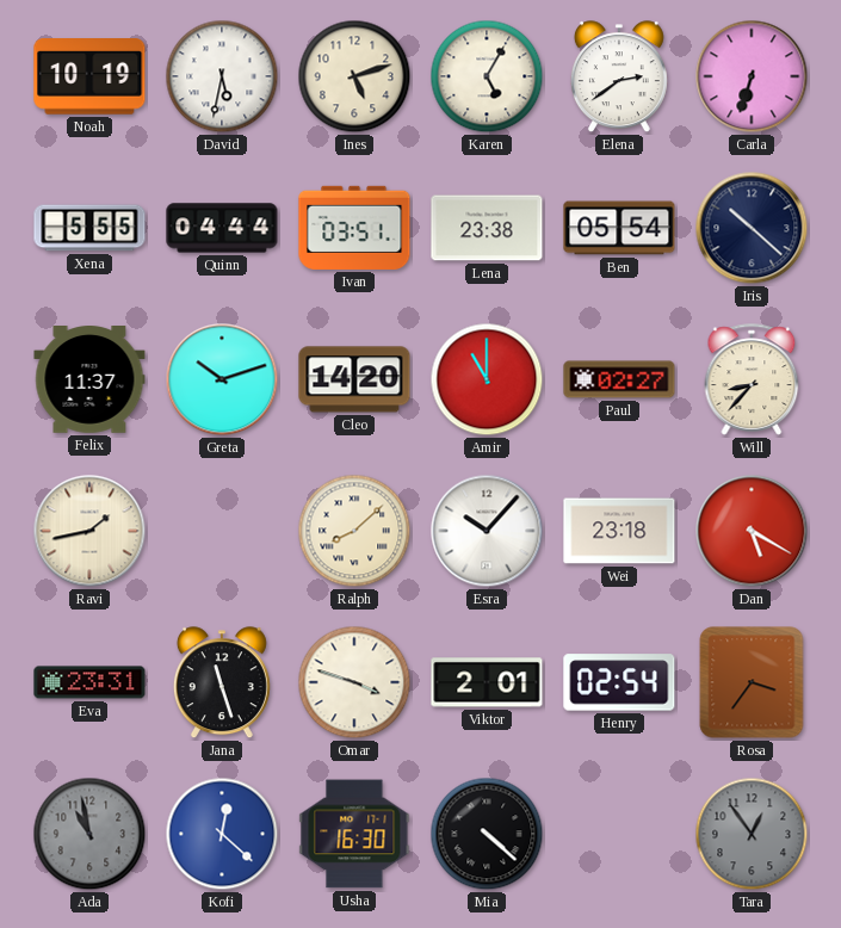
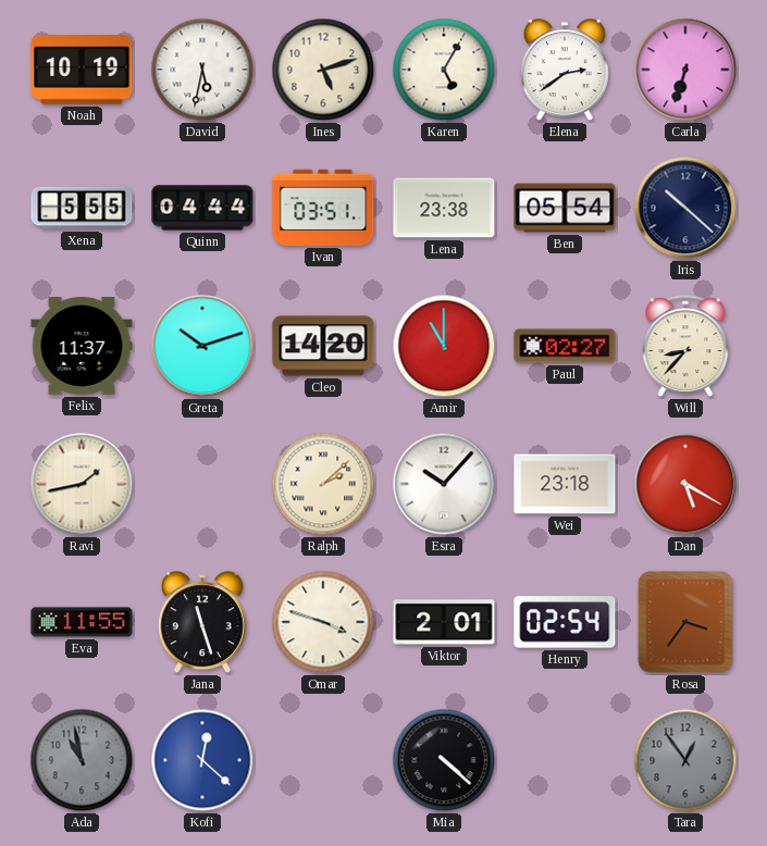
Ralph: 8:08 -> 2:08 (323, 484)
Eva: 23:31 -> 11:55 (82, 622)
Usha: 16:30 -> none (354, 834)
